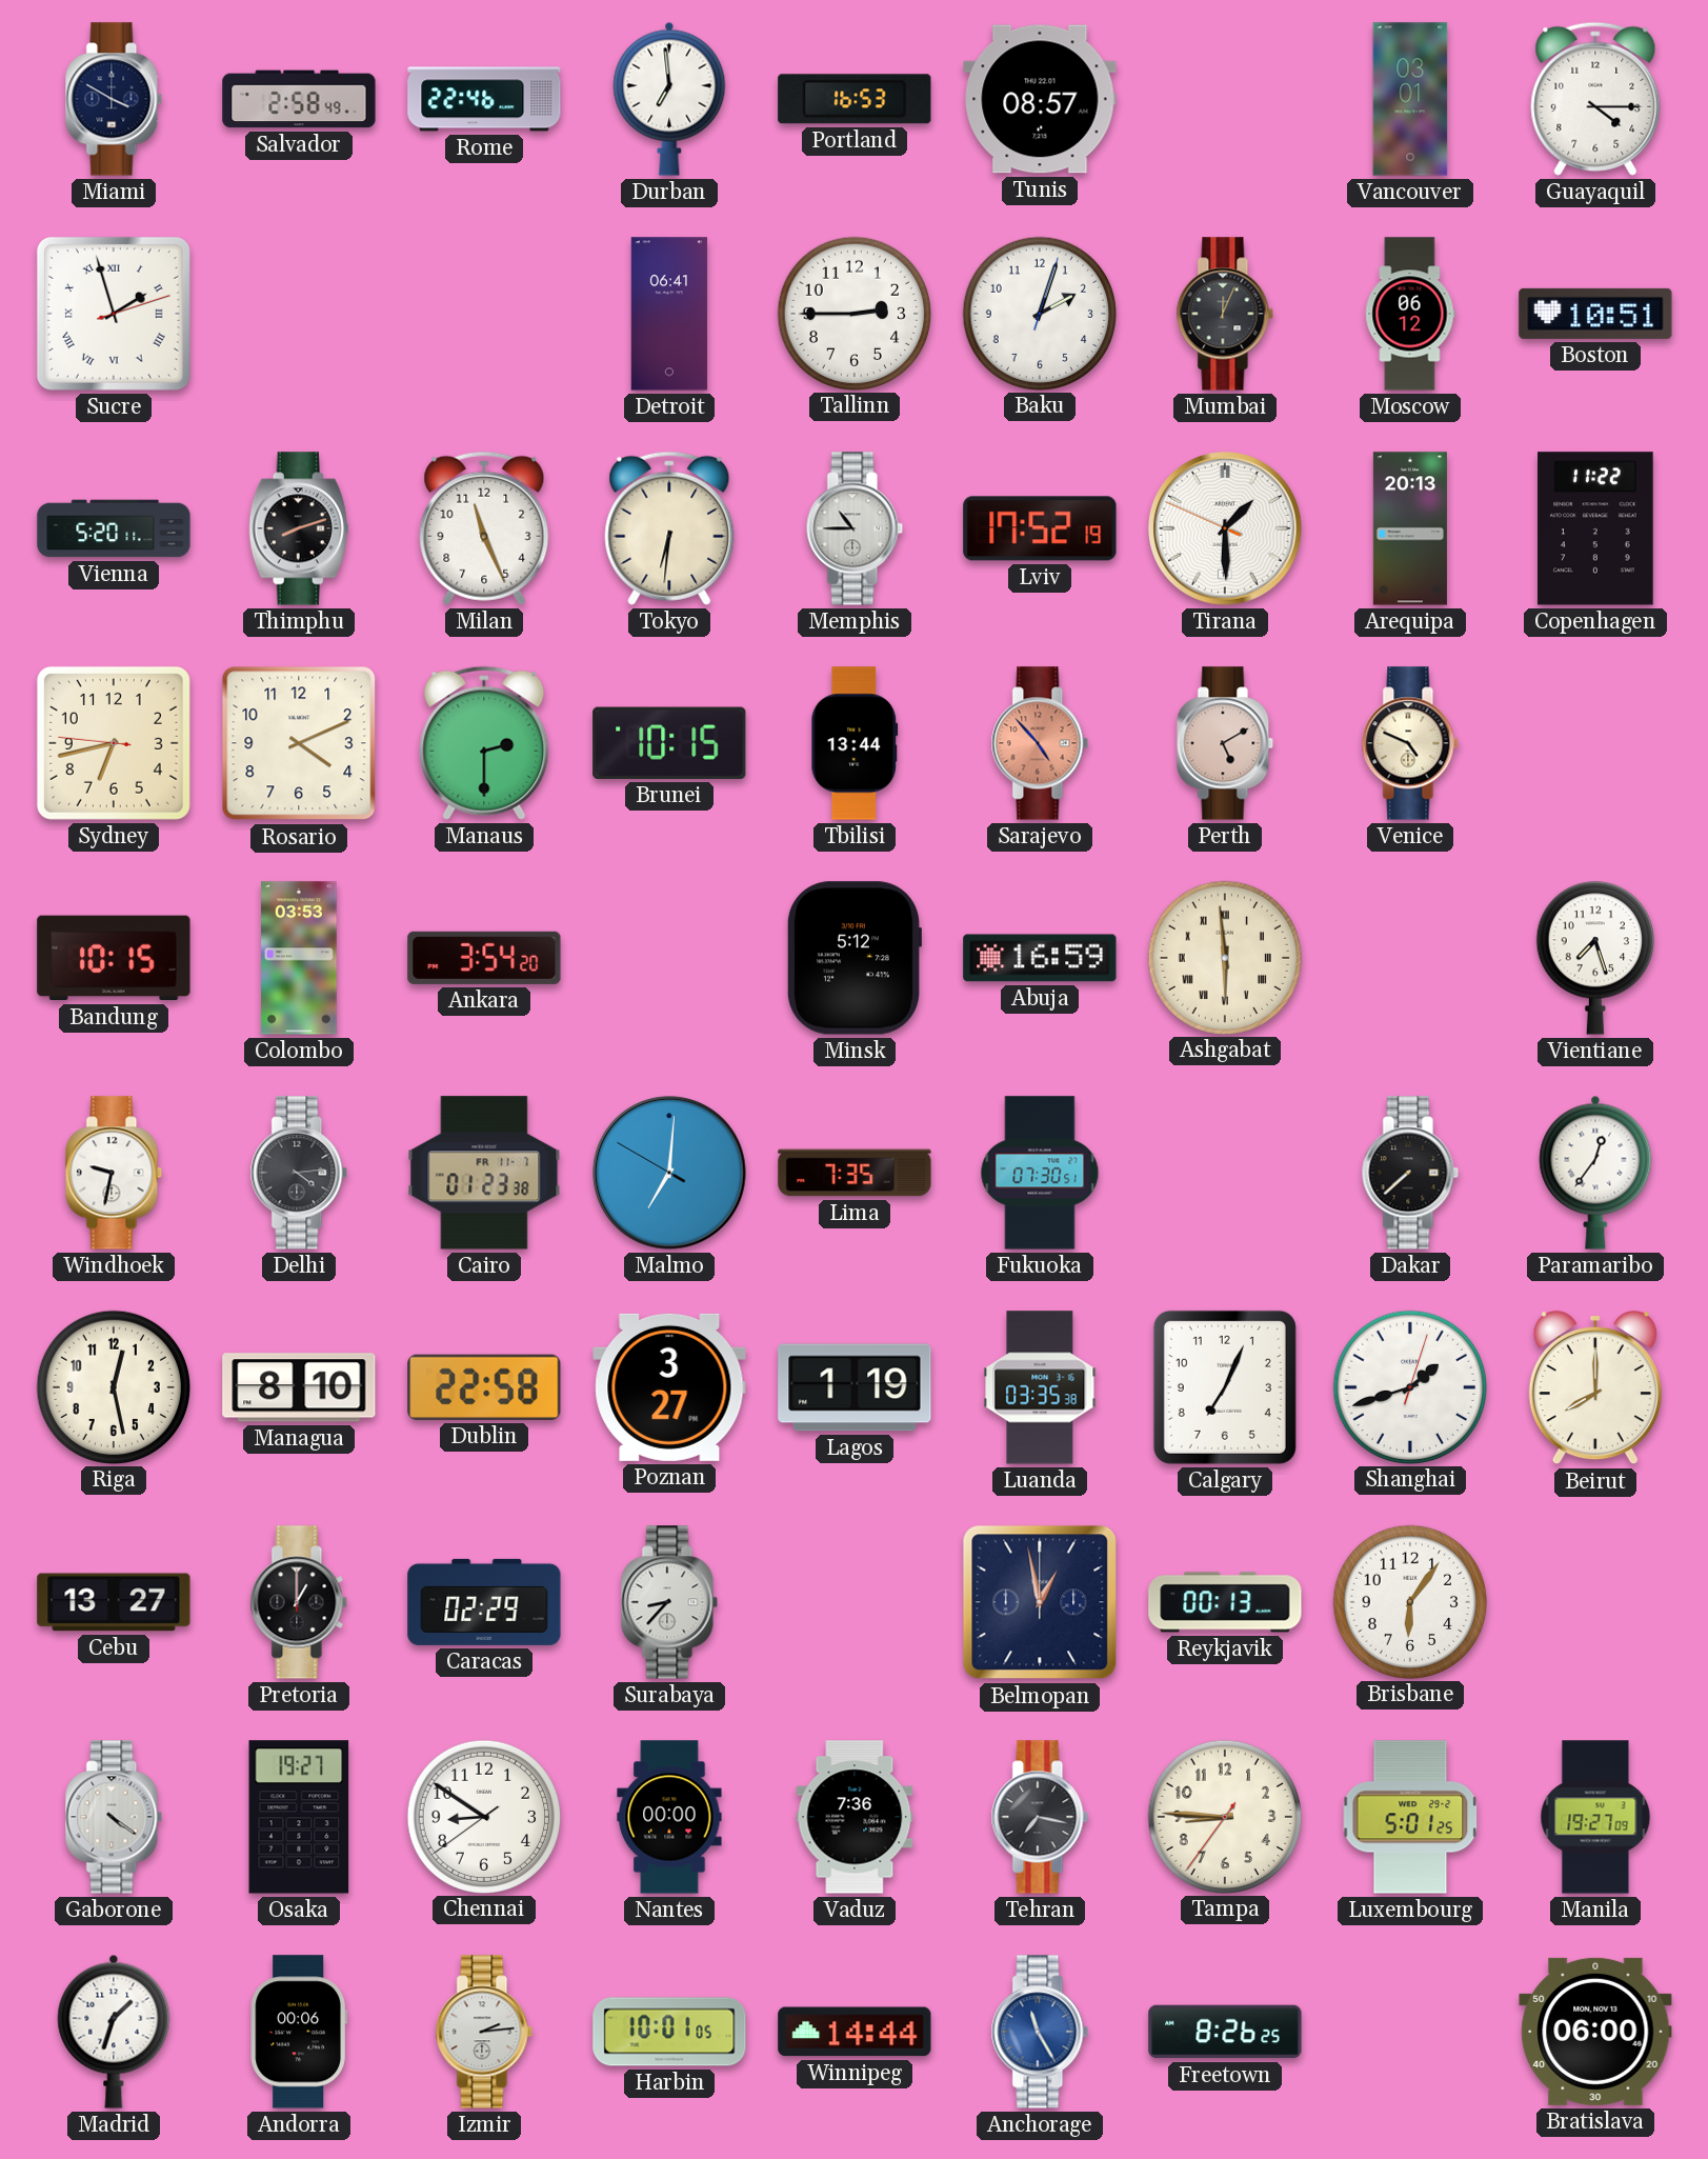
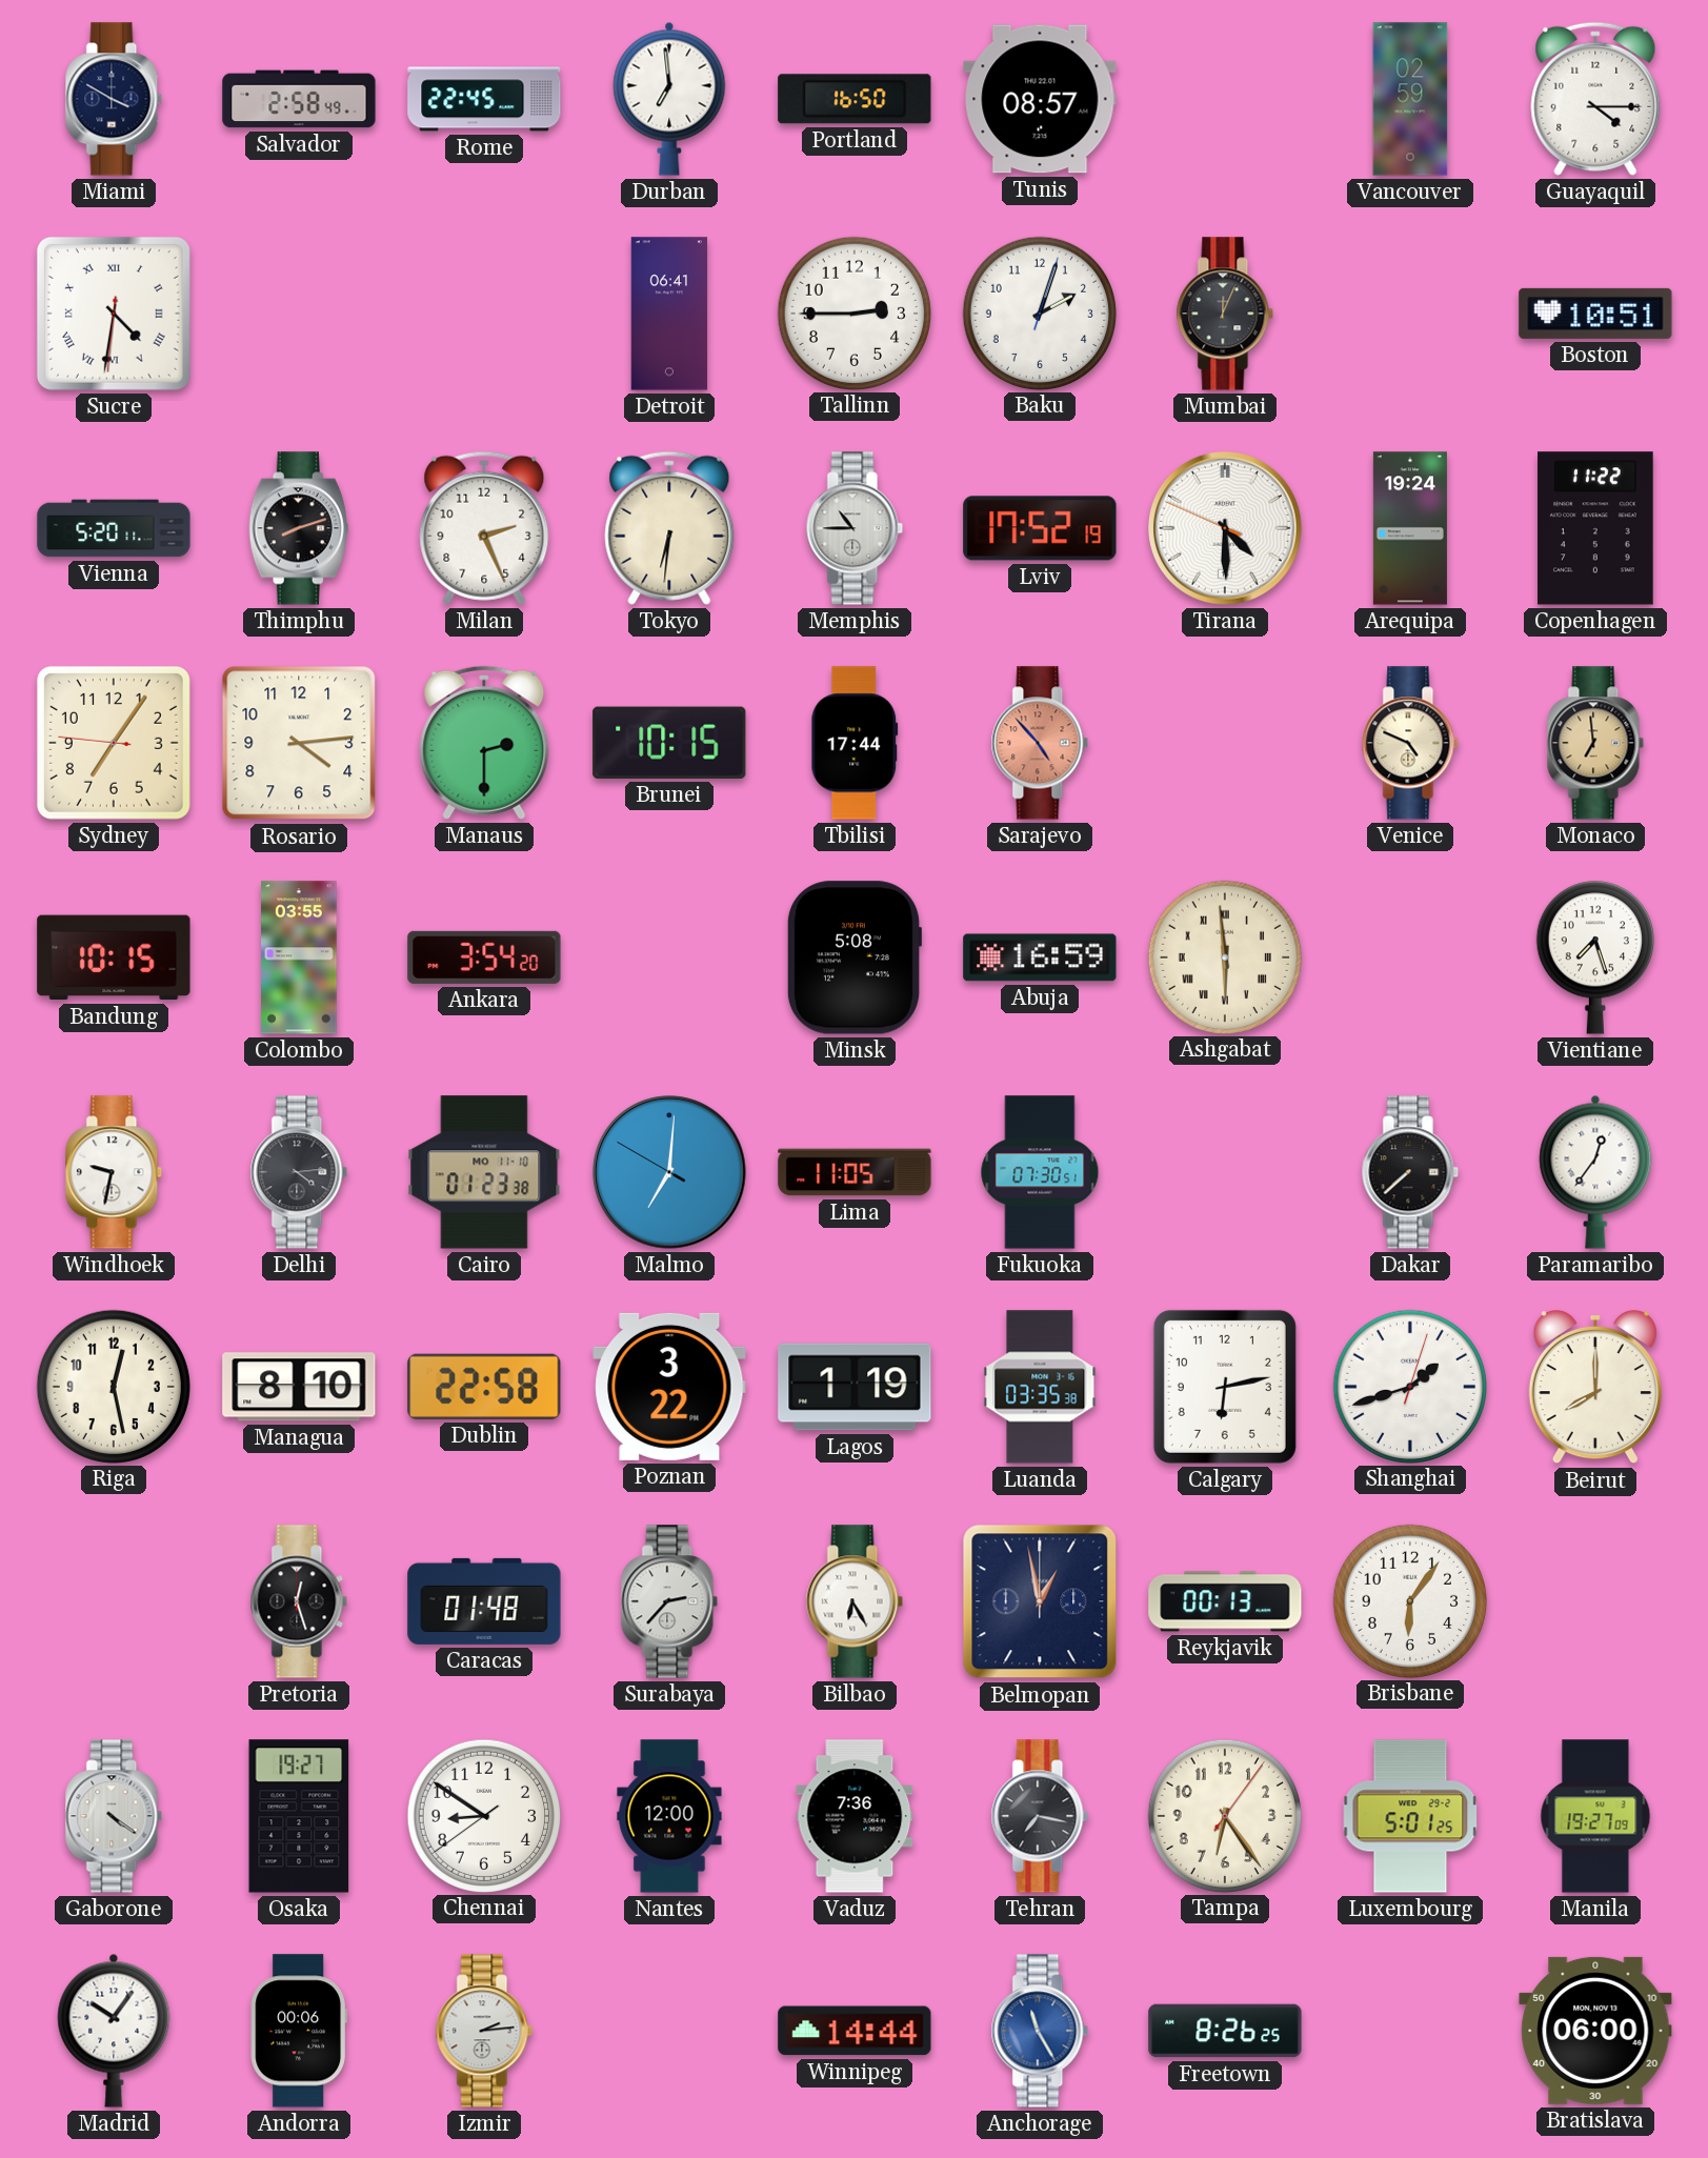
Rome: 22:46 -> 22:45 (484, 99)
Portland: 16:53 -> 16:50 (855, 99)
Vancouver: 03:01 -> 02:59 (1410, 99)
Sucre: 1:57 -> 4:31 (114, 314)
Moscow: 06:12 -> none (1410, 314)
Milan: 11:26 -> 2:26 (484, 528)
Tirana: 1:29 -> 4:29 (1225, 528)
Arequipa: 20:13 -> 19:24 (1410, 528)
Sydney: 6:42 -> 7:05 (114, 743)
Rosario: 4:11 -> 4:14 (299, 743)
Tbilisi: 13:44 -> 17:44 (855, 743)
Perth: 5:10 -> none (1225, 743)
Monaco: none -> 6:59 (1595, 743)
Colombo: 03:53 -> 03:55 (299, 957)
Minsk: 5:12 -> 5:08 (853, 957)
Cairo date: FR 11-7 -> MO 11-10 (484, 1172)
Lima: 7:35 -> 11:05 (855, 1172)
Poznan: 3:27 -> 3:22 (669, 1387)
Calgary: 7:04 -> 6:13 (1225, 1387)
Cebu: 13:27 -> none (114, 1602)
Pretoria: 1:00 -> 12:27 (299, 1601)
Caracas: 02:29 -> 01:48 (484, 1601)
Surabaya: 8:37 -> 2:37 (669, 1601)
Bilbao: none -> 6:25 (855, 1601)
Nantes: 00:00 -> 12:00 (669, 1816)
Tampa: 8:45 -> 6:24 (1224, 1815)
Madrid: 1:33 -> 10:06 (114, 2031)
Harbin: 10:01 -> none (669, 2032)
